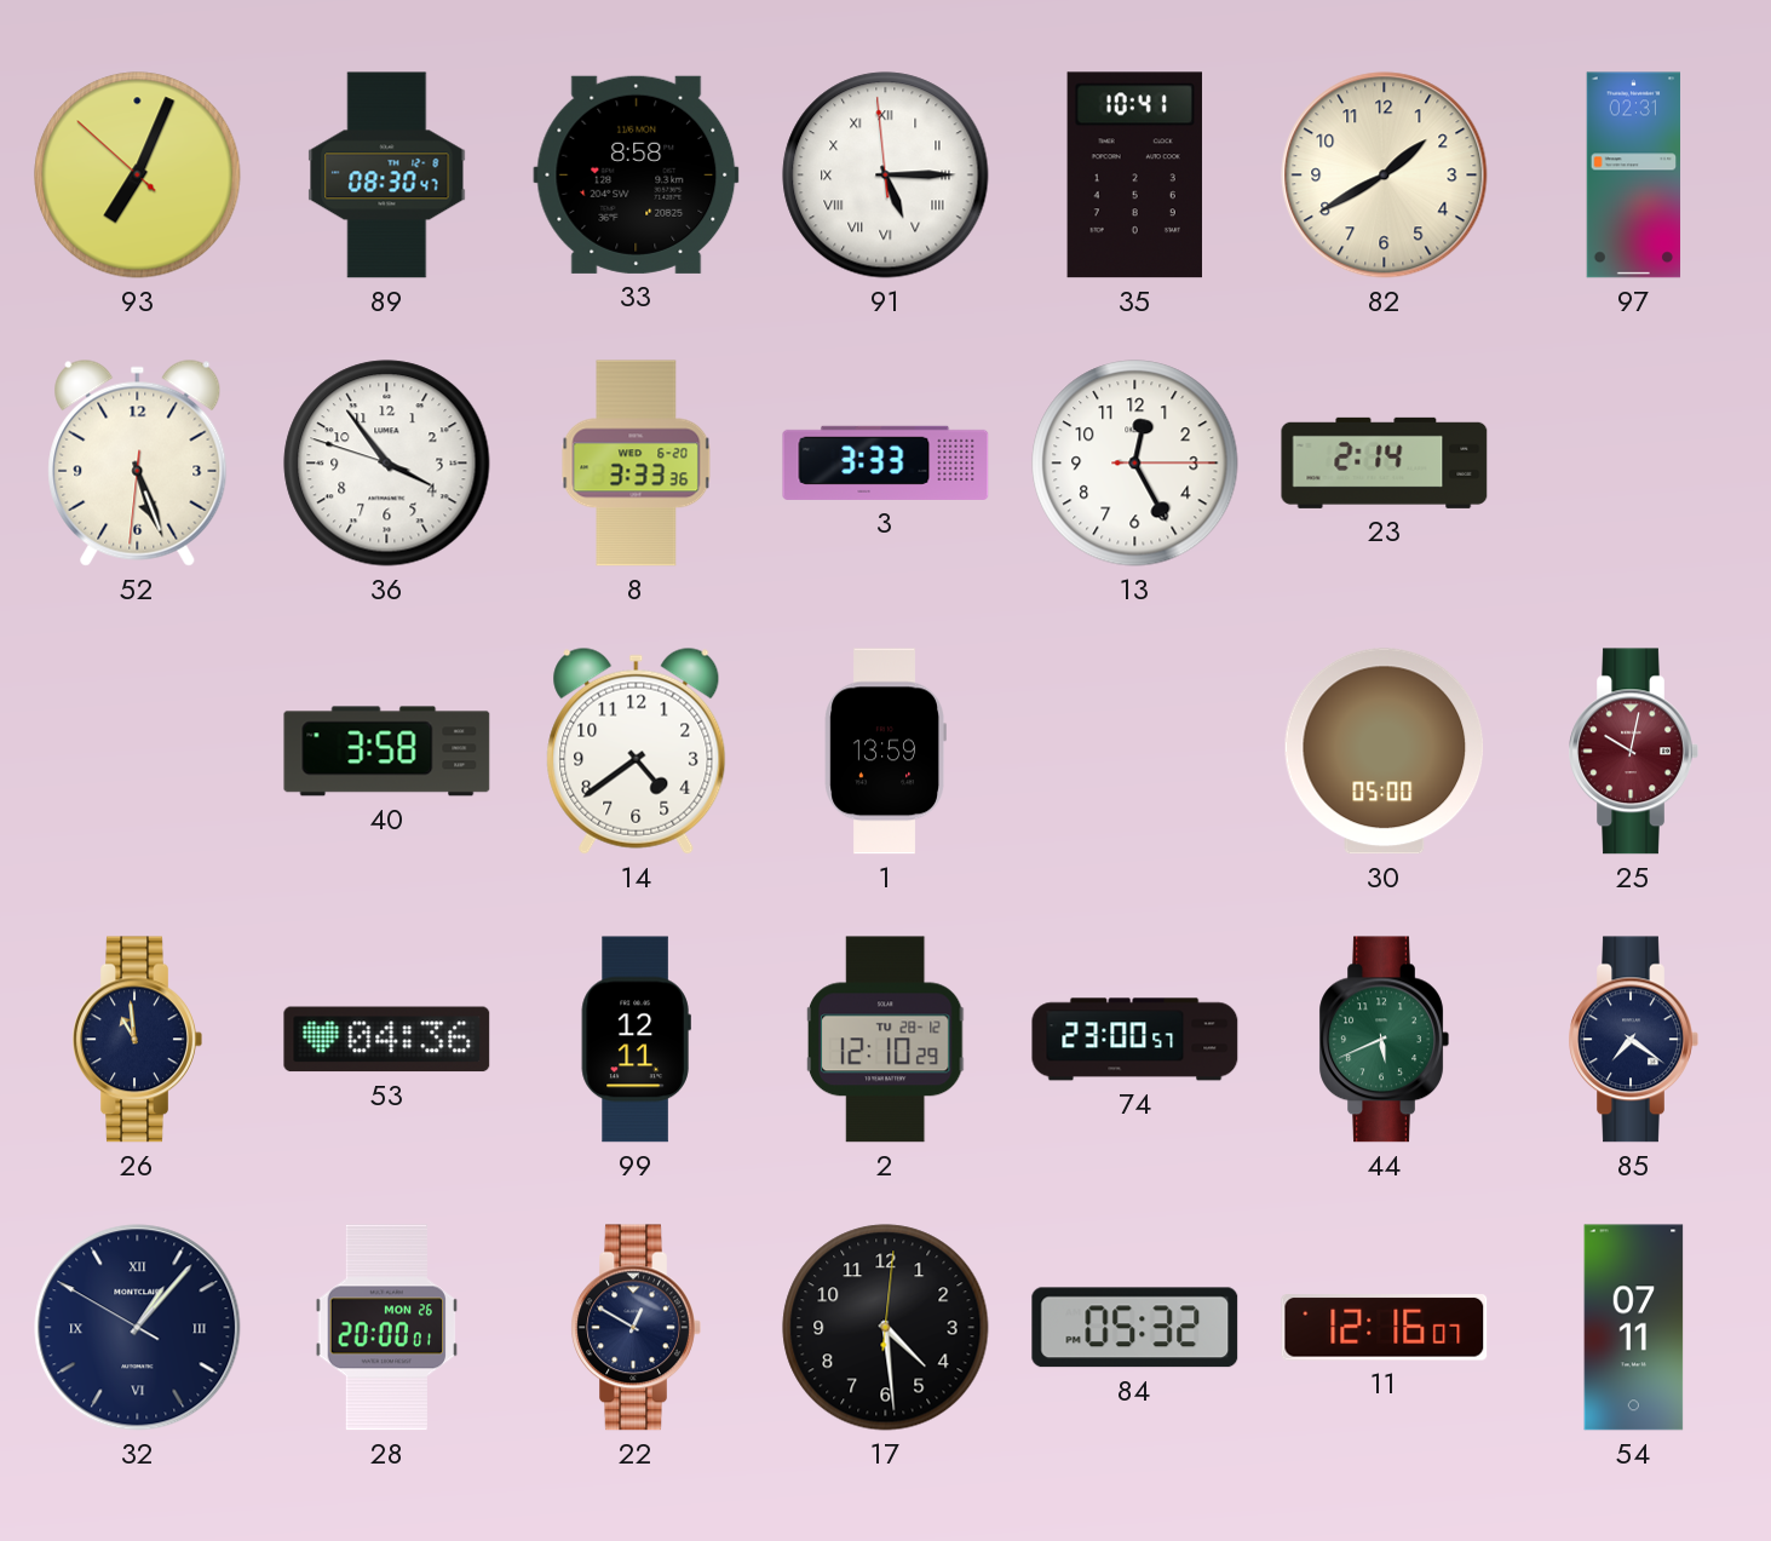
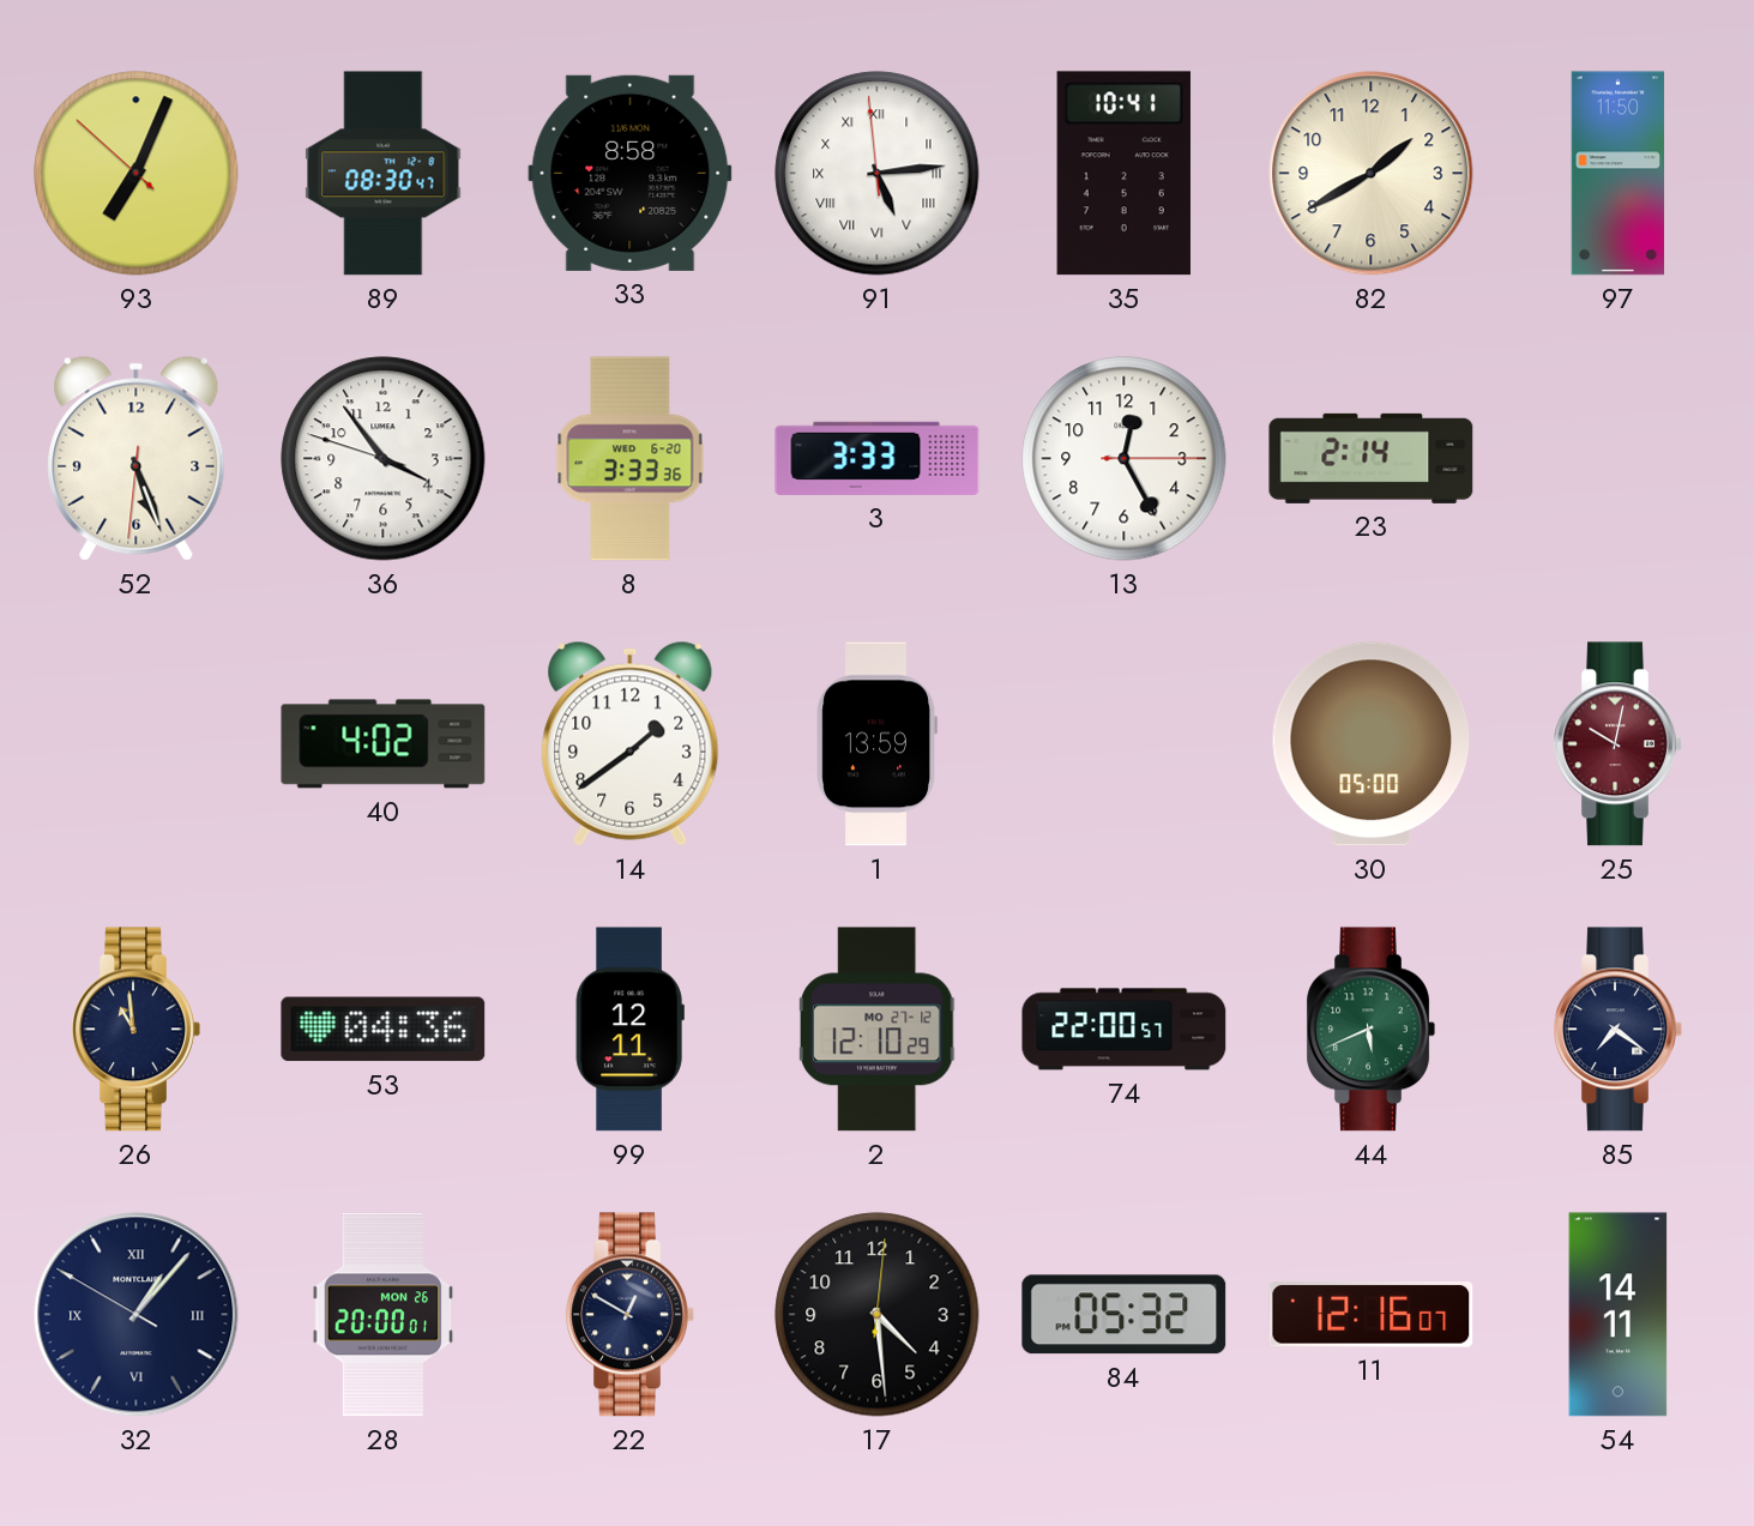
91: 5:14 -> 5:13 (878, 174)
97: 02:31 -> 11:50 (1619, 174)
40: 3:58 -> 4:02 (384, 744)
14: 4:39 -> 1:39 (631, 743)
2 date: TU 28-12 -> MO 27-12 (876, 1030)
74: 23:00 -> 22:00 (1125, 1030)
54: 07:11 -> 14:11 (1619, 1315)
